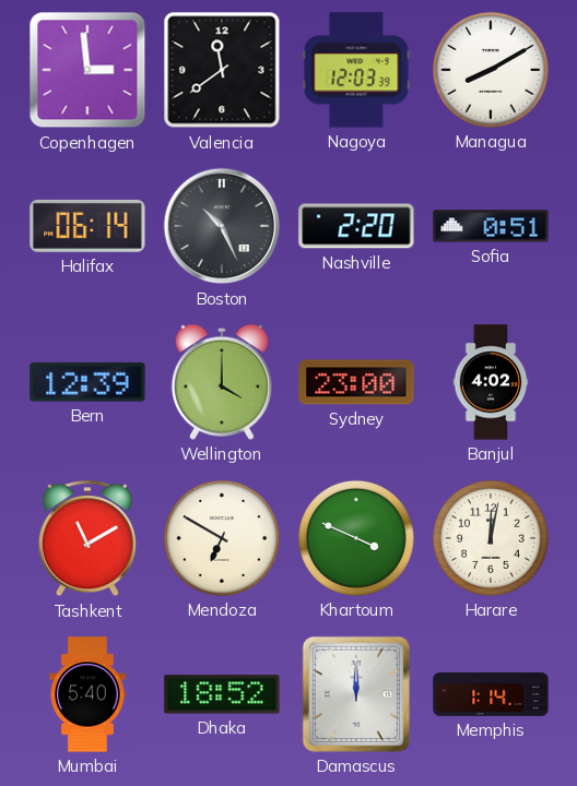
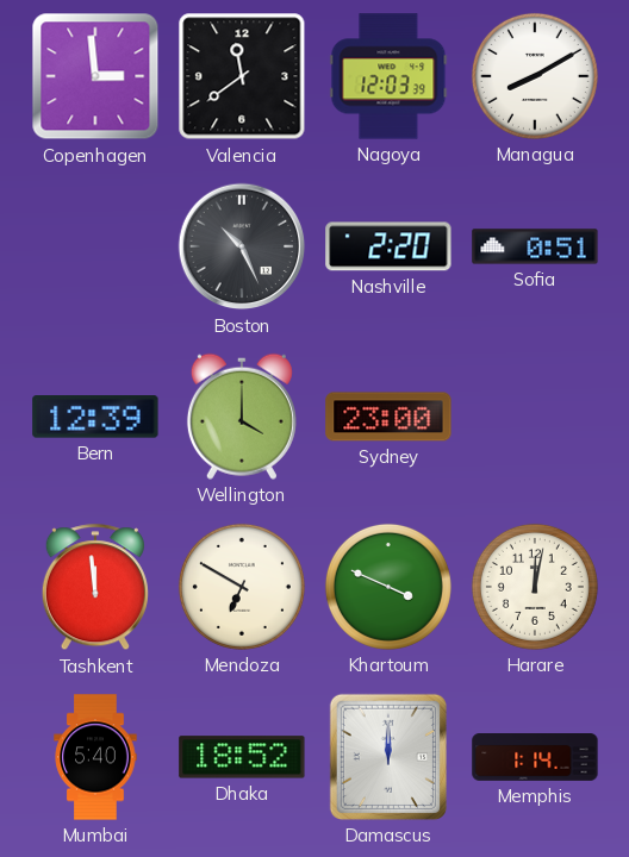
Halifax: 06:14 -> none (87, 226)
Banjul: 4:02 -> none (491, 382)
Tashkent: 11:10 -> 11:59 (95, 588)
